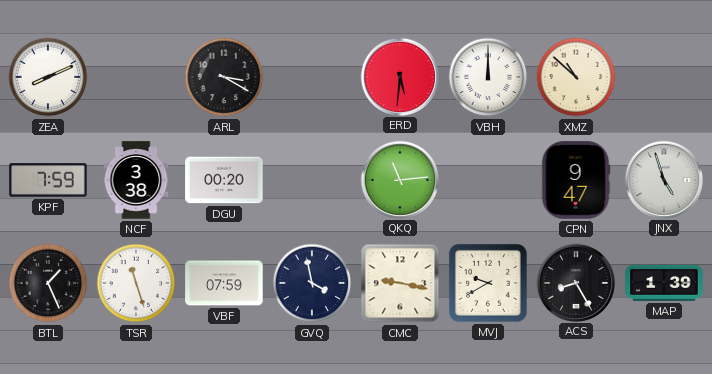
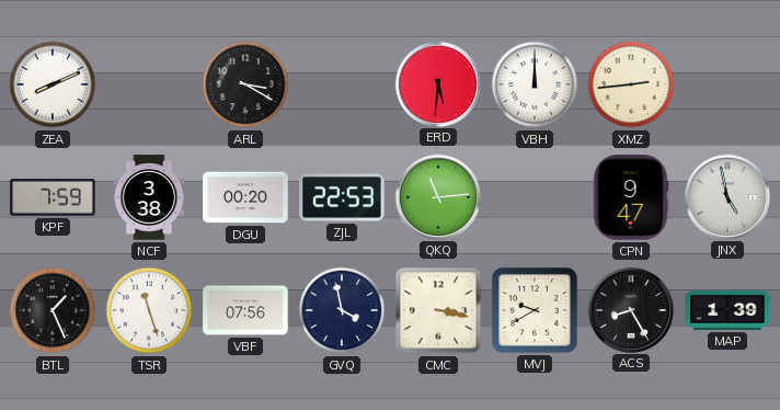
XMZ: 10:52 -> 2:44 (631, 84)
ZJL: none -> 22:53 (342, 197)
JNX: 4:57 -> 4:58 (726, 196)
VBF: 07:59 -> 07:56 (245, 310)
CMC: 9:17 -> 3:17 (438, 310)
